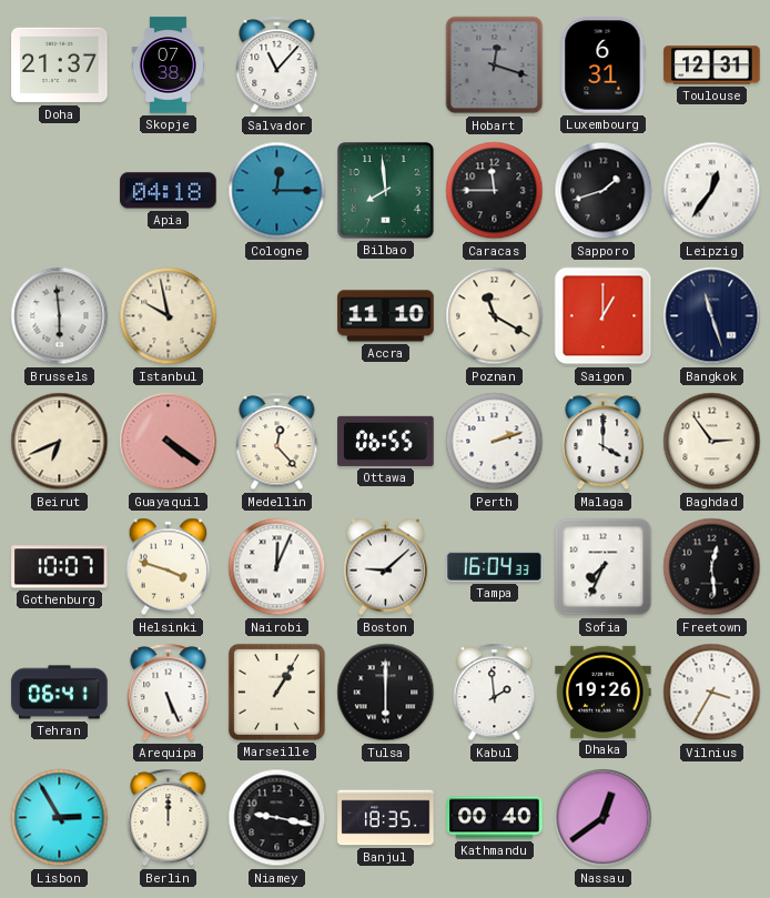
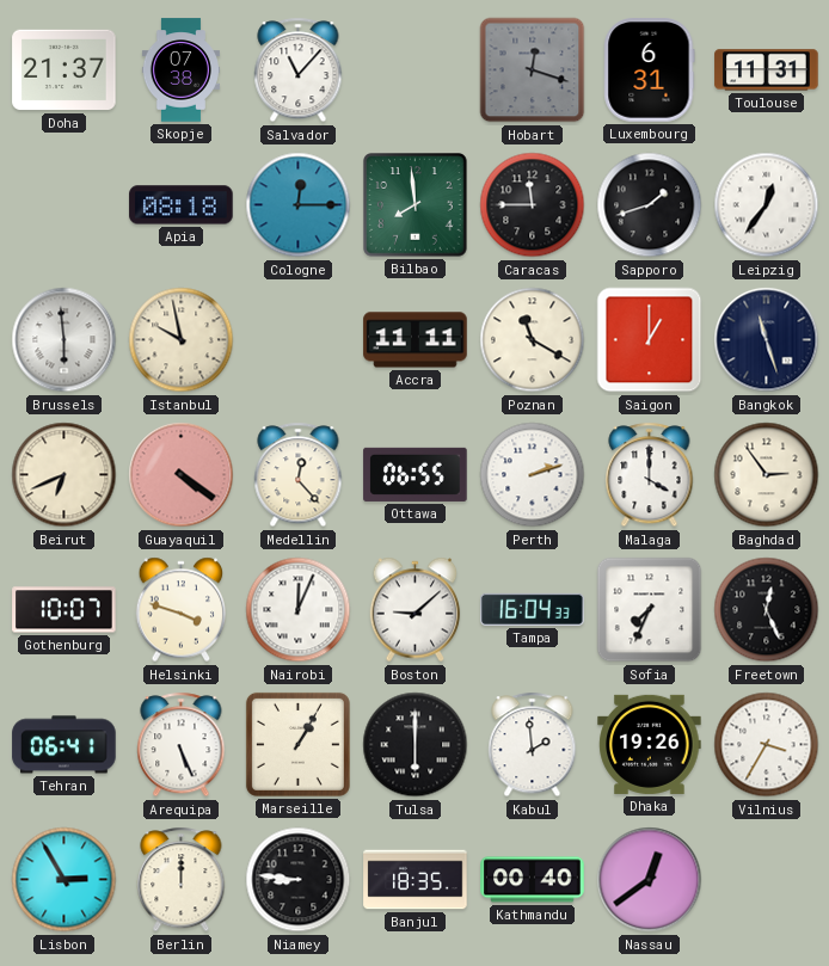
Toulouse: 12:31 -> 11:31 (767, 70)
Apia: 04:18 -> 08:18 (182, 205)
Accra: 11:10 -> 11:11 (416, 340)
Freetown: 12:29 -> 12:26 (767, 610)
Niamey: 9:17 -> 8:46 (299, 880)
